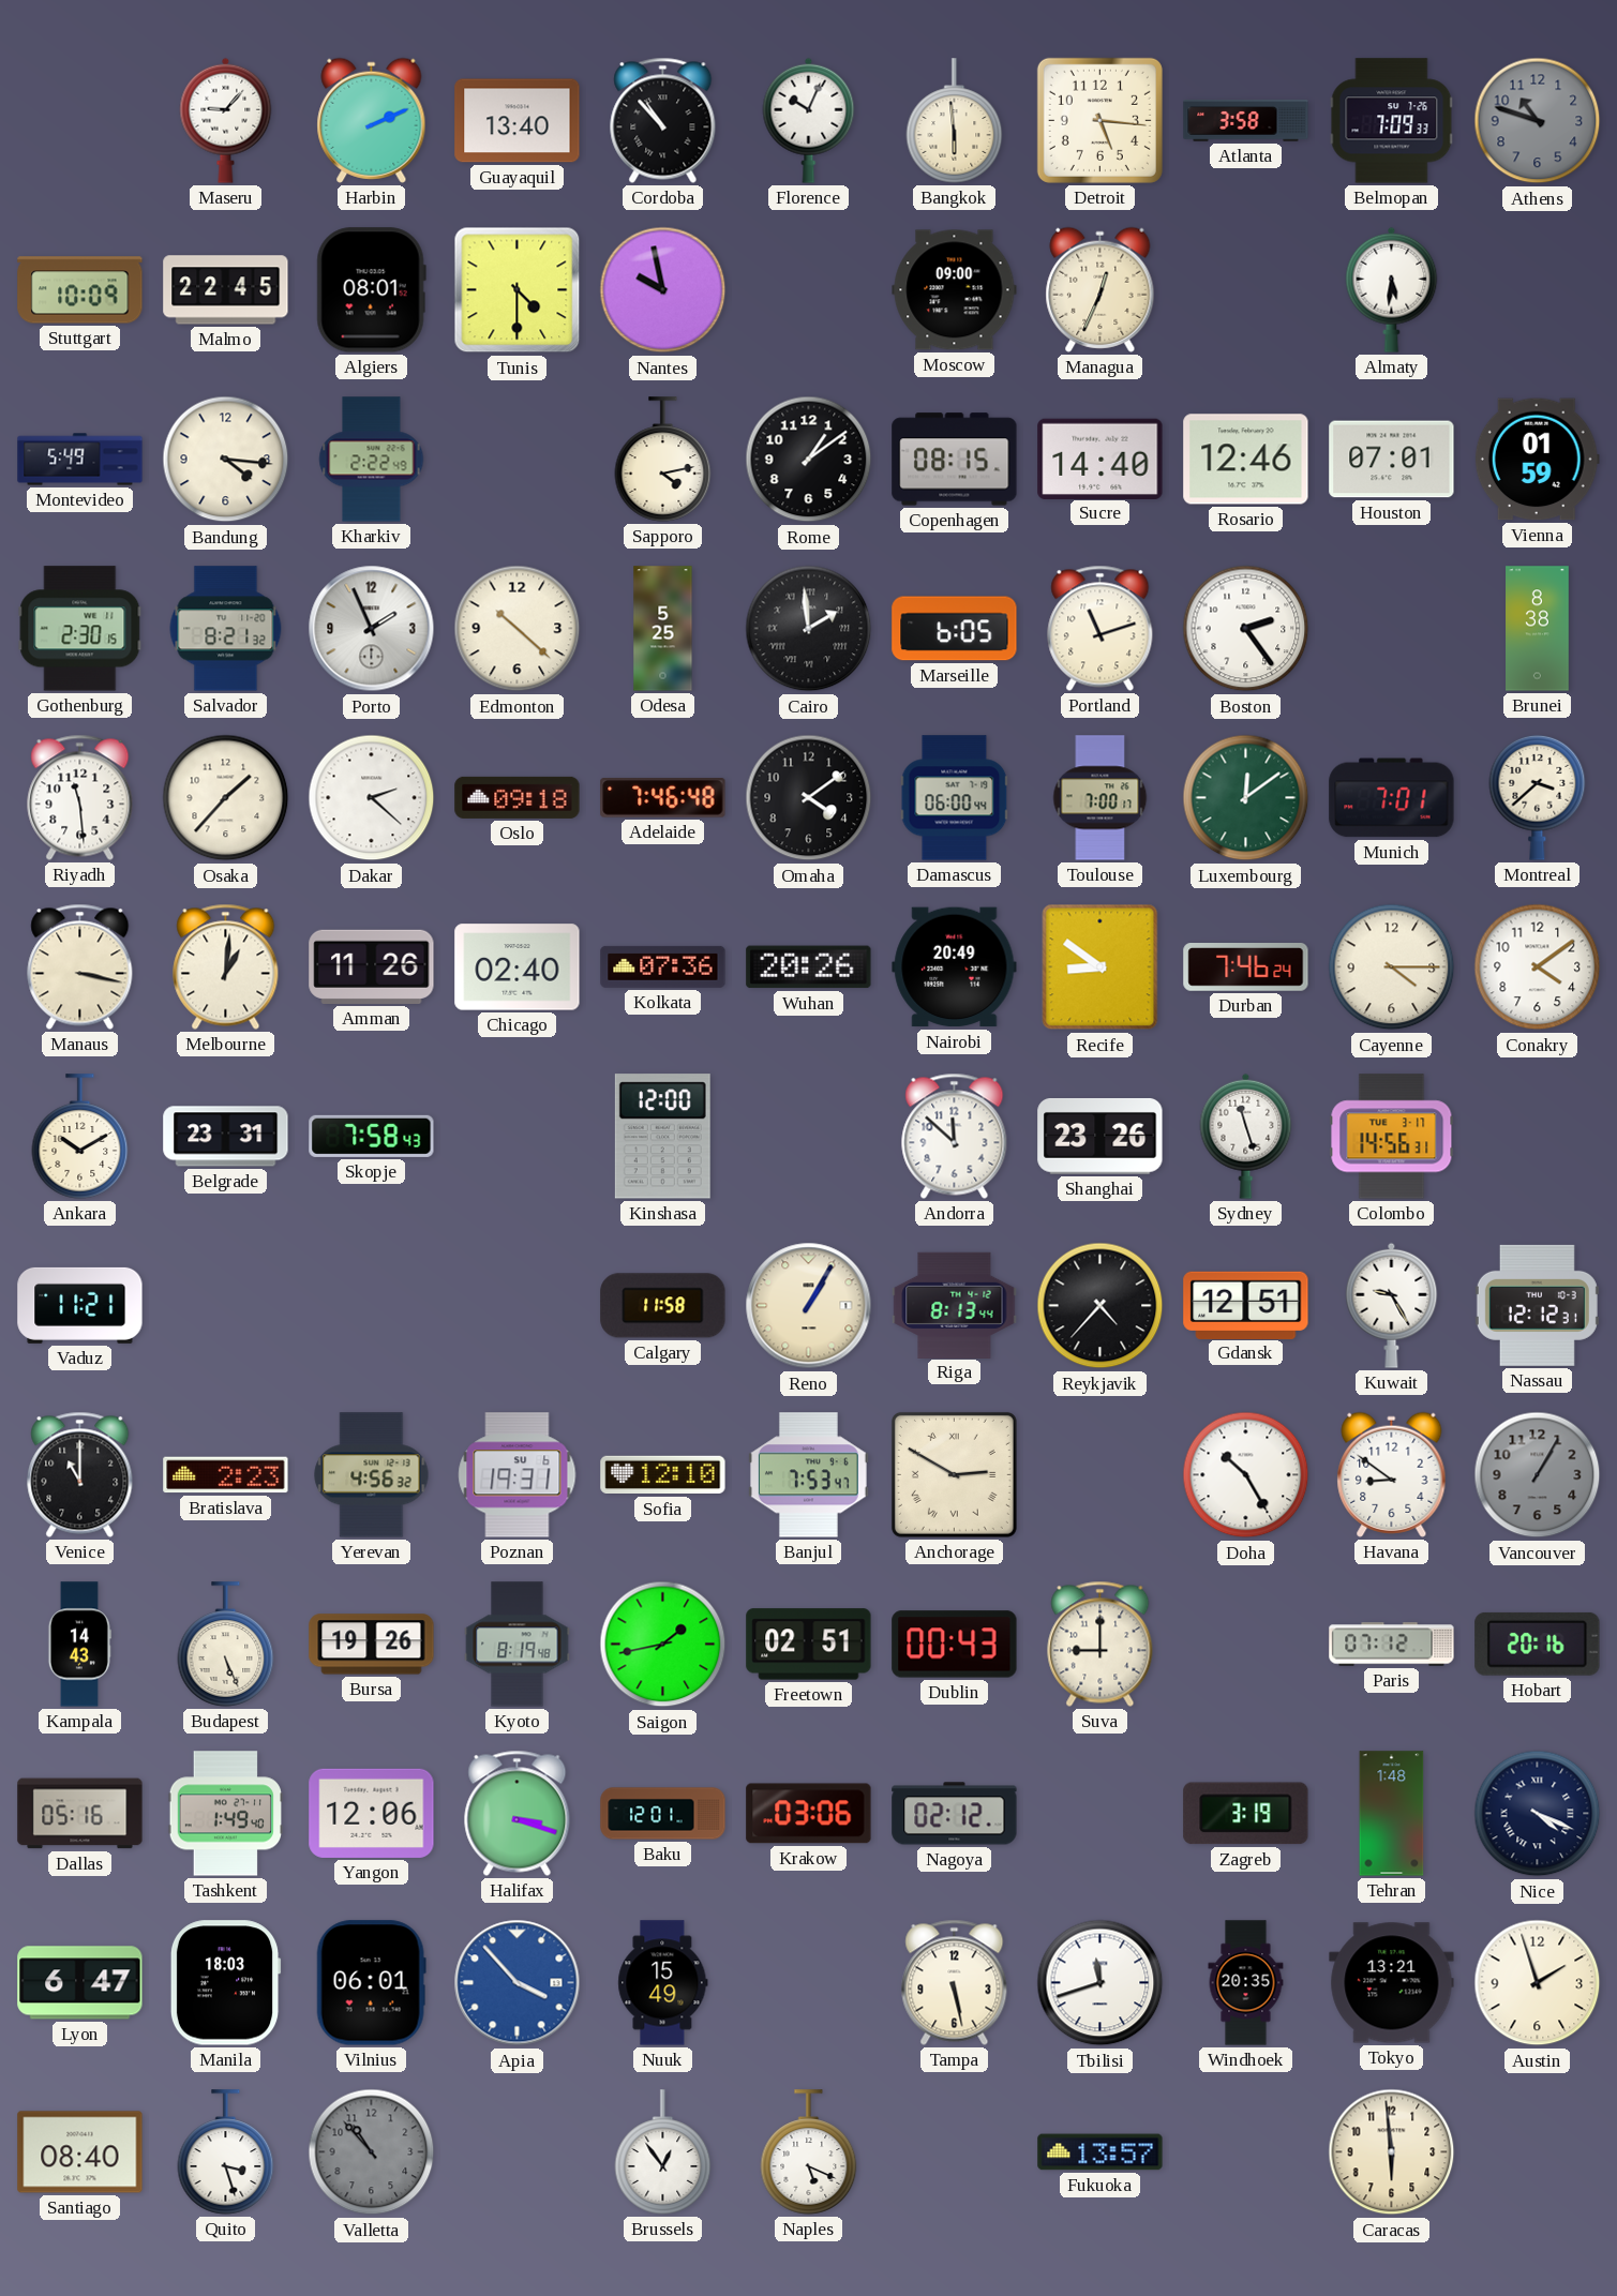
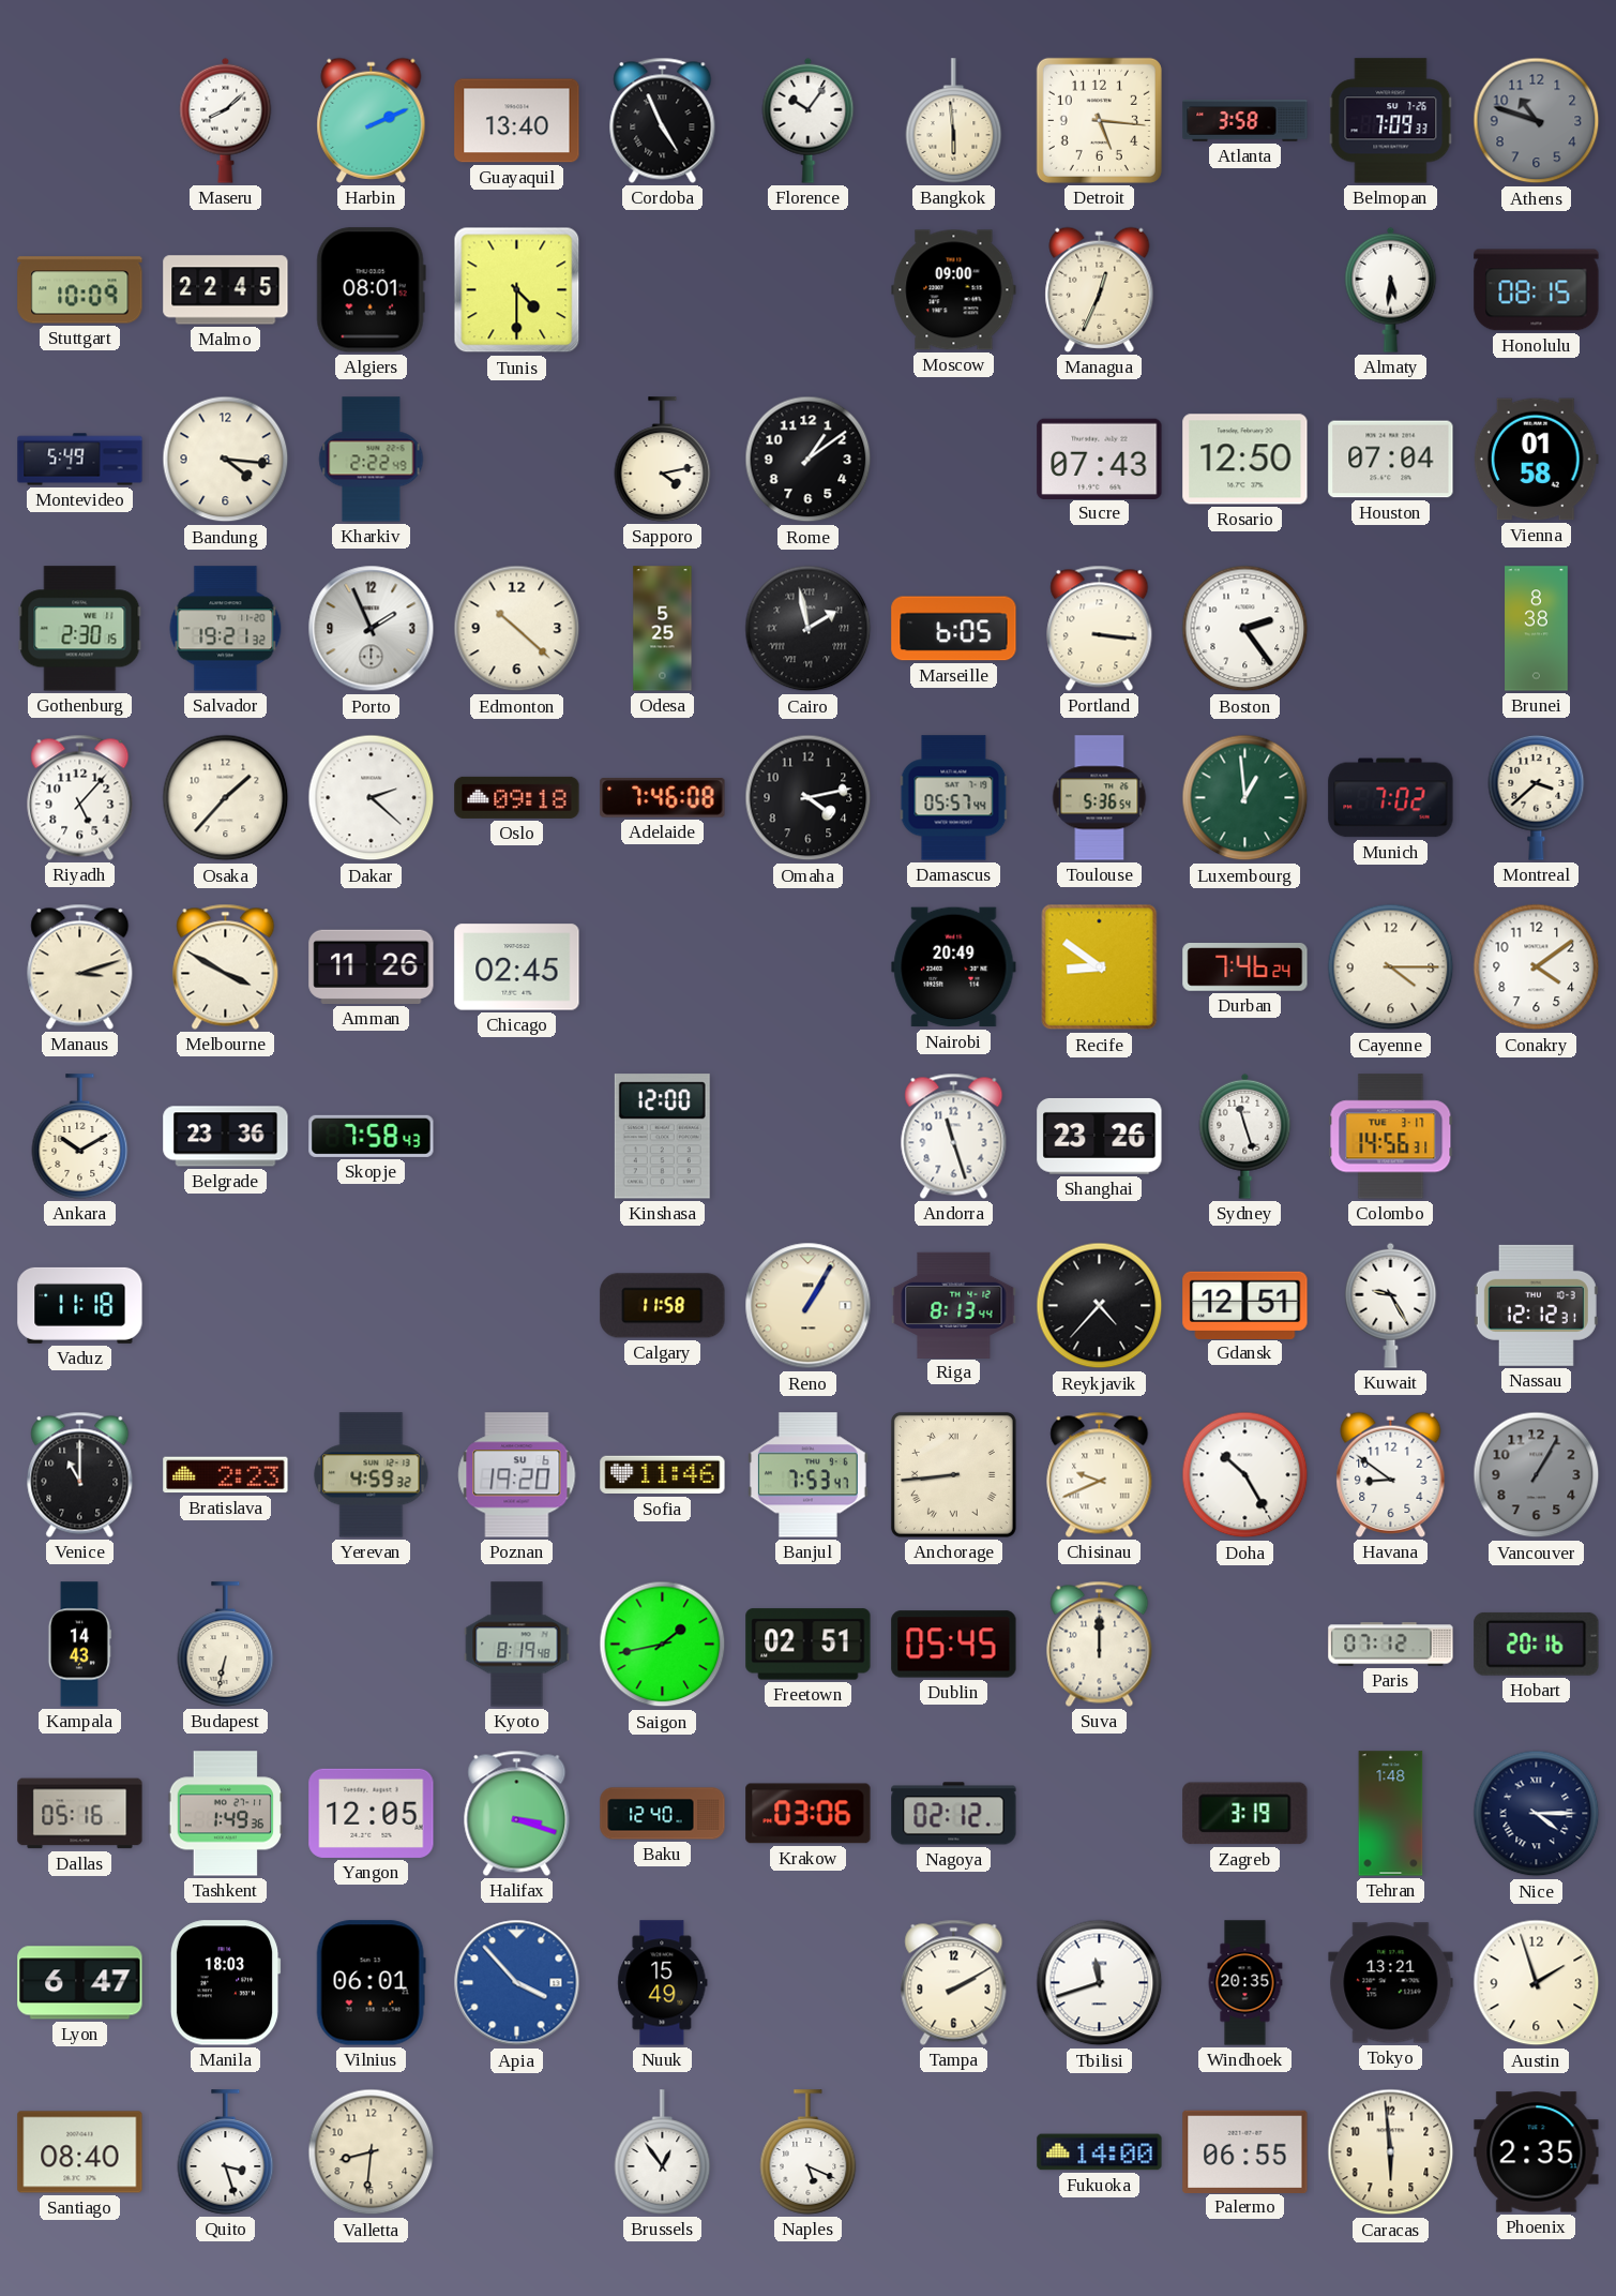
Maseru: 9:07 -> 8:08 (226, 120)
Cordoba: 10:53 -> 4:56 (663, 120)
Florence: 10:04 -> 10:06 (809, 120)
Nantes: 9:58 -> none (663, 290)
Honolulu: none -> 08:15 (1537, 290)
Copenhagen: 08:15 -> none (955, 460)
Sucre: 14:40 -> 07:43 (1100, 459)
Rosario: 12:46 -> 12:50 (1245, 460)
Houston: 07:01 -> 07:04 (1391, 460)
Vienna: 01:59 -> 01:58 (1536, 460)
Salvador: 8:21 -> 19:21 (226, 629)
Cairo: 1:59 -> 1:58 (809, 629)
Portland: 11:12 -> 3:16 (1100, 628)
Riyadh: 11:29 -> 5:07 (80, 797)
Adelaide: 7:46:48 -> 7:46:08 (663, 798)
Omaha: 4:09 -> 4:13 (809, 798)
Damascus: 06:00 -> 05:57 (954, 798)
Toulouse: 7:00 -> 5:36 (1100, 798)
Luxembourg: 12:09 -> 12:59 (1245, 798)
Munich: 7:01 -> 7:02 (1391, 798)
Manaus: 3:17 -> 3:12 (80, 966)
Melbourne: 1:01 -> 3:50 (226, 966)
Chicago: 02:40 -> 02:45 (517, 967)
Kolkata: 07:36 -> none (663, 966)
Wuhan: 20:26 -> none (809, 967)
Belgrade: 23:31 -> 23:36 (226, 1137)
Andorra: 11:52 -> 11:27 (954, 1136)
Vaduz: 11:21 -> 11:18 (80, 1305)
Yerevan: 4:56 -> 4:59 (372, 1475)
Poznan: 19:31 -> 19:20 (517, 1475)
Sofia: 12:10 -> 11:46 (663, 1475)
Anchorage: 2:50 -> 8:44 (953, 1474)
Chisinau: none -> 9:41 (1100, 1474)
Budapest: 5:26 -> 6:32 (226, 1645)
Bursa: 19:26 -> none (372, 1645)
Dublin: 00:43 -> 05:45 (954, 1645)
Suva: 9:00 -> 12:00 (1100, 1644)
Tashkent: 1:49:40 -> 1:49:36 (225, 1814)
Yangon: 12:06 -> 12:05 (372, 1813)
Baku: 12:01 -> 12:40 (663, 1814)
Nice: 4:19 -> 4:15 (1537, 1814)
Tampa: 5:28 -> 2:10 (954, 1982)
Valletta: 10:53 -> 8:31 (372, 2152)
Valletta dial: grey -> cream (372, 2152)
Fukuoka: 13:57 -> 14:00 (1100, 2152)
Palermo: none -> 06:55 (1245, 2151)
Phoenix: none -> 2:35 (1537, 2152)
